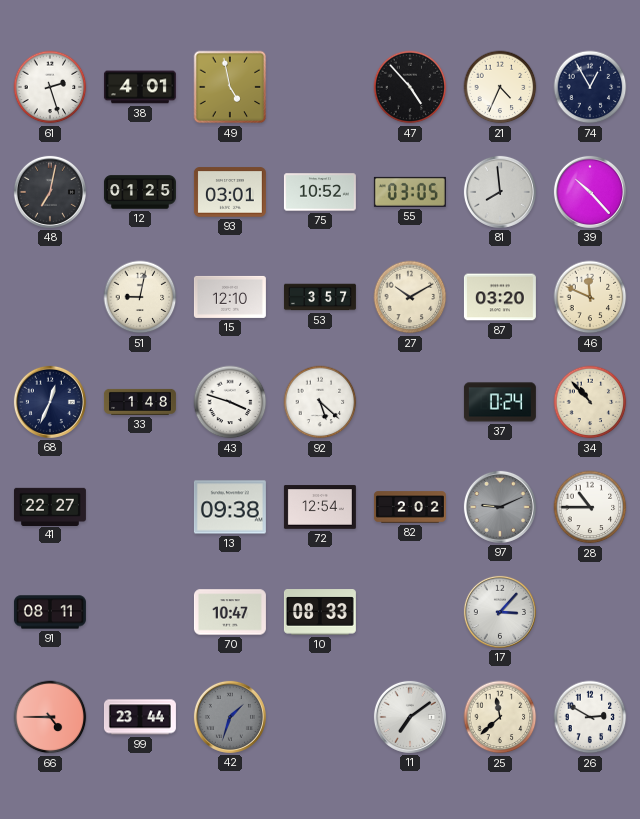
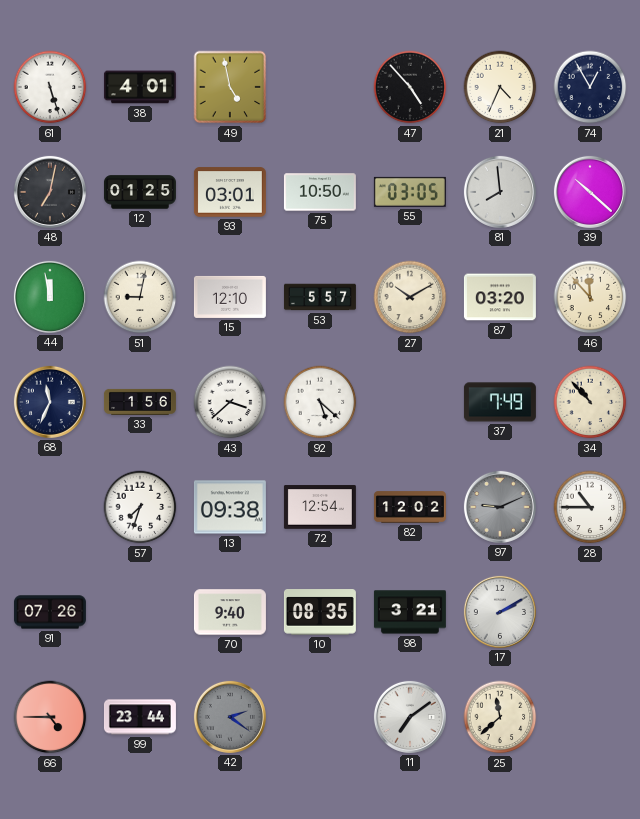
61: 2:27 -> 5:27 (50, 87)
75: 10:52 -> 10:50 (320, 192)
39: 10:23 -> 10:22 (590, 192)
44: none -> 11:58 (50, 297)
53: 3:57 -> 5:57 (320, 297)
46: 11:49 -> 11:53 (590, 297)
68: 12:34 -> 11:34 (50, 402)
33: 1:48 -> 1:56 (140, 402)
43: 3:48 -> 3:38 (230, 402)
37: 0:24 -> 7:49 (500, 402)
41: 22:27 -> none (50, 506)
57: none -> 7:33 (140, 507)
82: 2:02 -> 12:02 (410, 507)
91: 08:11 -> 07:26 (50, 612)
70: 10:47 -> 9:40 (230, 612)
10: 08:33 -> 08:35 (320, 612)
98: none -> 3:21 (410, 612)
17: 3:07 -> 2:10 (500, 612)
42: 1:33 -> 2:21 (230, 717)
26: 2:50 -> none (590, 717)
